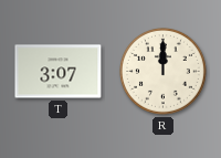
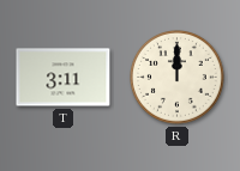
T: 3:07 -> 3:11 (64, 78)
